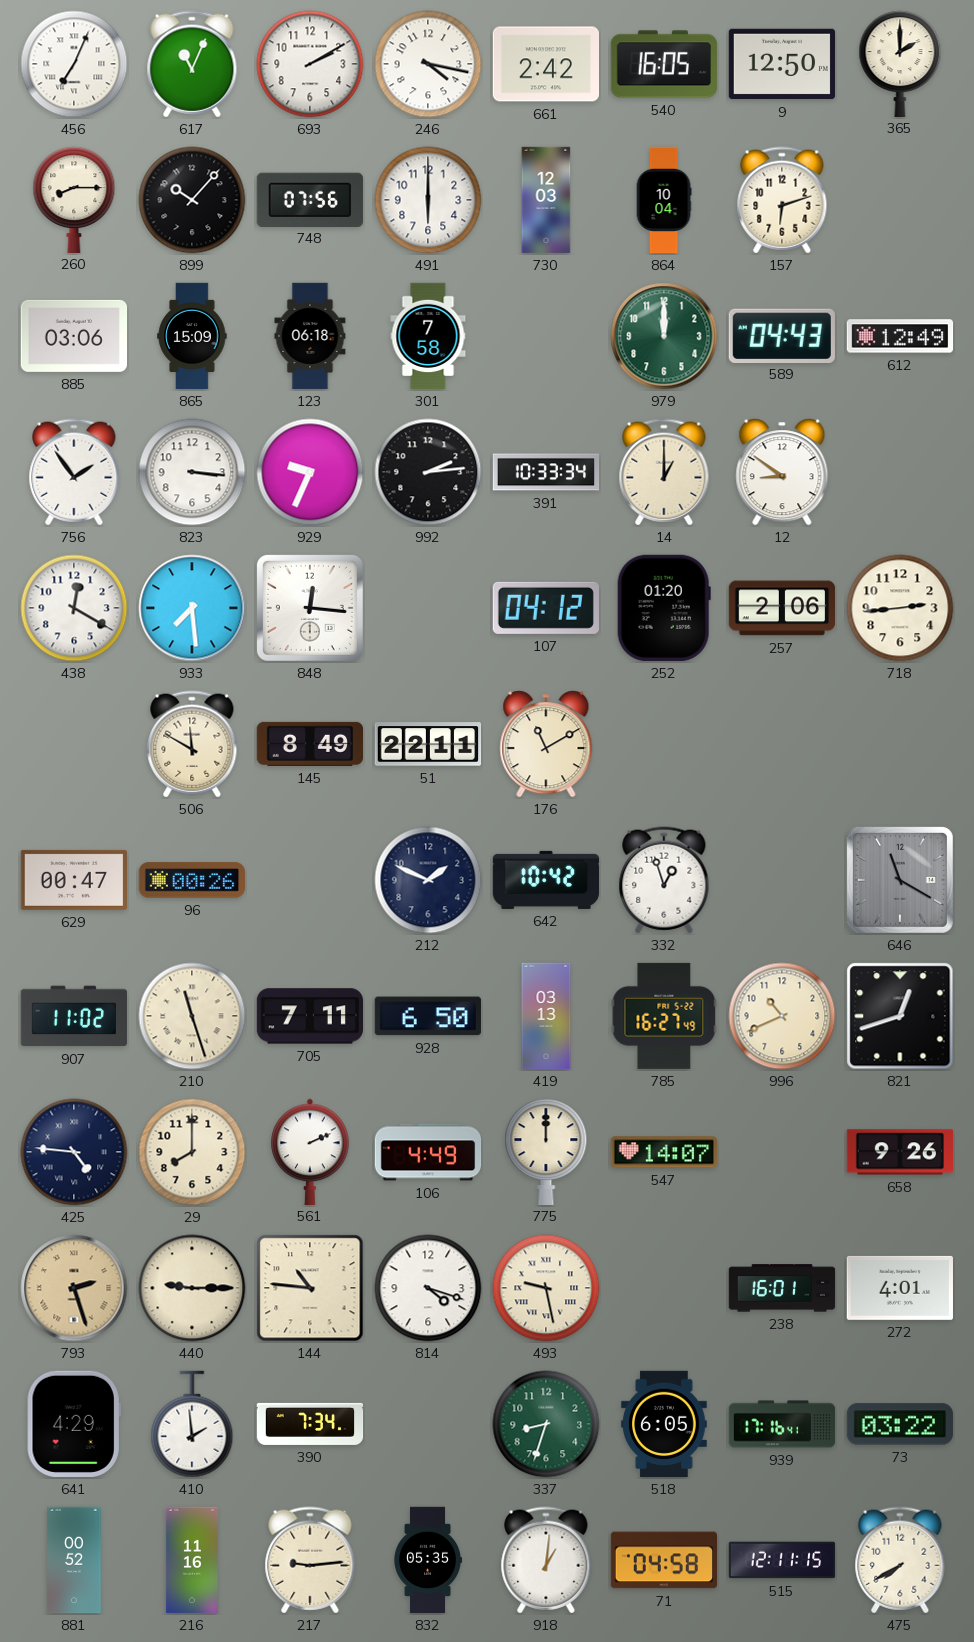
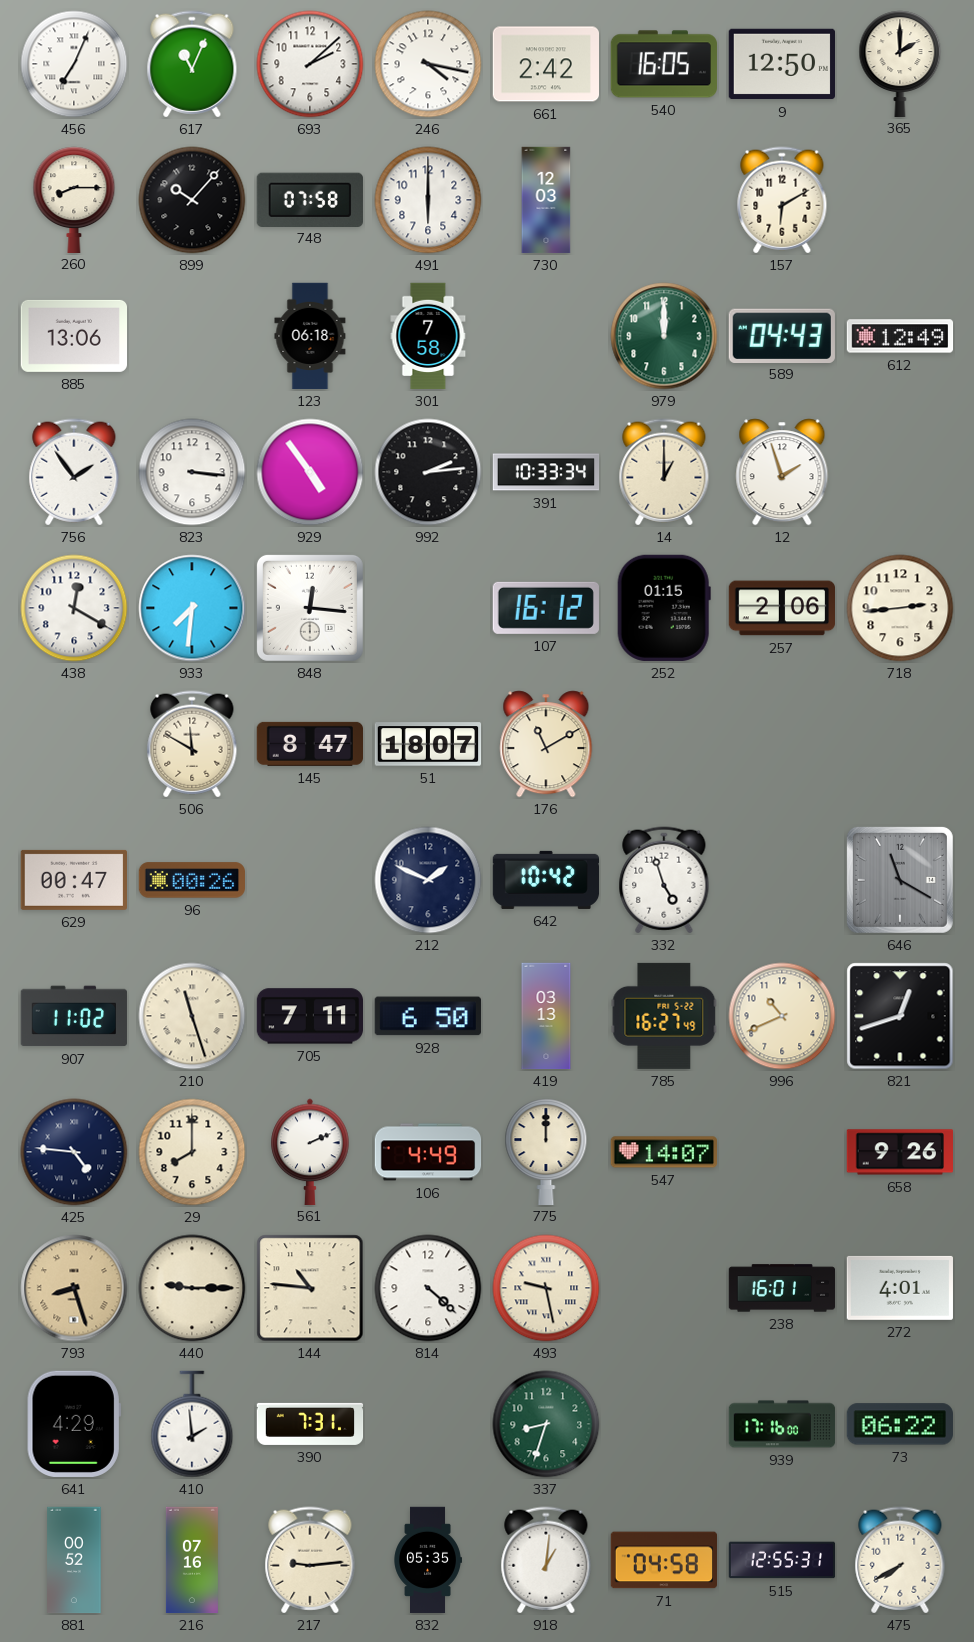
693: 2:10 -> 2:08 (310, 64)
748: 07:56 -> 07:58 (310, 199)
864: 10:04 -> none (664, 200)
157: 6:12 -> 6:10 (782, 200)
885: 03:06 -> 13:06 (73, 336)
865: 15:09 -> none (192, 336)
929: 9:34 -> 4:54 (310, 472)
12: 8:51 -> 1:57 (782, 472)
933: 7:29 -> 7:31 (192, 608)
107: 04:12 -> 16:12 (546, 608)
252: 01:20 -> 01:15 (664, 608)
145: 8:49 -> 8:47 (309, 744)
51: 22:11 -> 18:07 (428, 744)
332: 12:57 -> 4:57 (664, 880)
793: 2:27 -> 8:27 (74, 1288)
814: 4:18 -> 4:22 (428, 1288)
390: 7:34 -> 7:31 (310, 1424)
518: 6:05 -> none (664, 1424)
939: 17:16:41 -> 17:16:00 (782, 1424)
73: 03:22 -> 06:22 (900, 1424)
216: 11:16 -> 07:16 (192, 1560)
515: 12:11 -> 12:55 (782, 1560)
